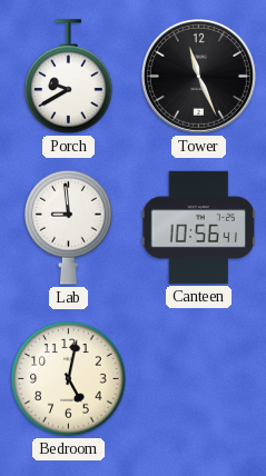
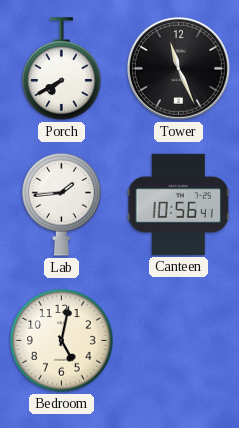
Porch: 9:40 -> 7:40 (62, 69)
Lab: 8:59 -> 1:44 (62, 204)
